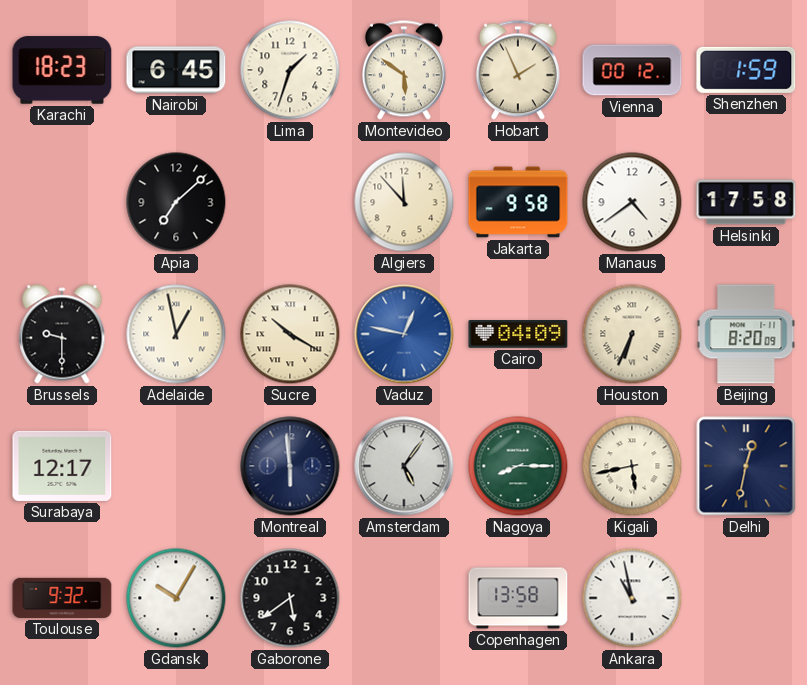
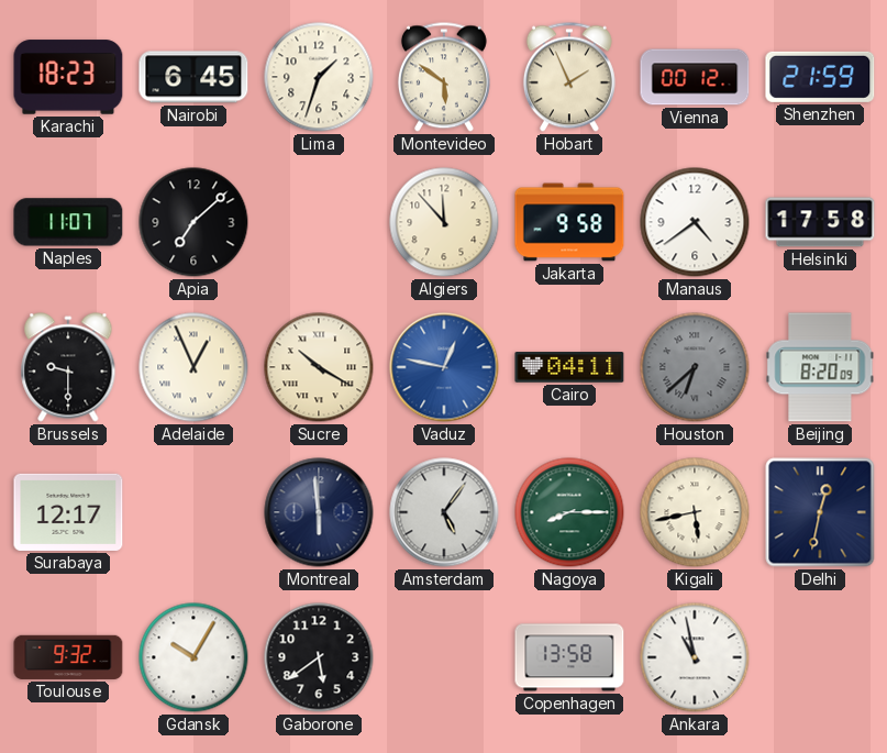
Shenzhen: 1:59 -> 21:59 (820, 77)
Naples: none -> 11:07 (68, 222)
Adelaide: 12:58 -> 12:56 (193, 367)
Cairo: 04:09 -> 04:11 (569, 367)
Houston: 6:34 -> 6:38 (695, 367)
Houston dial: cream -> grey (695, 367)
